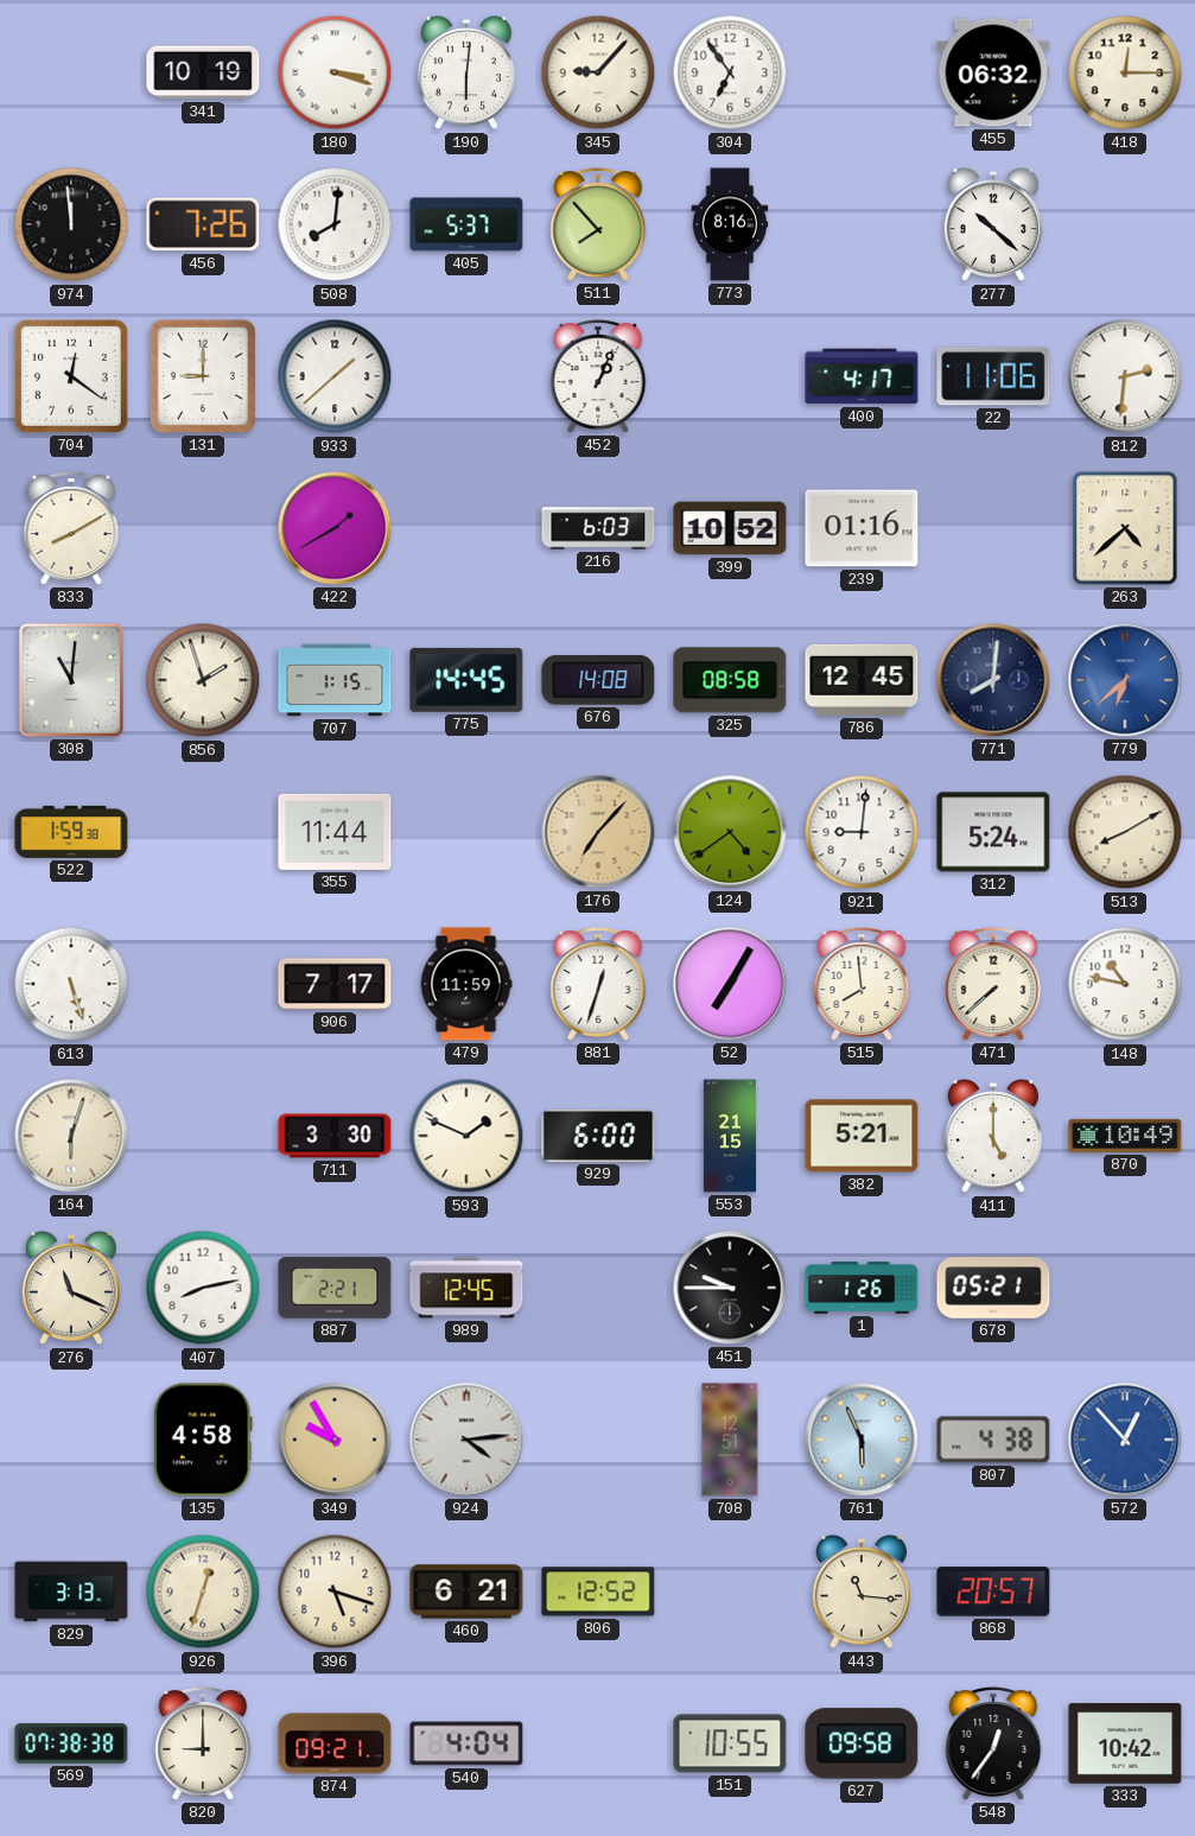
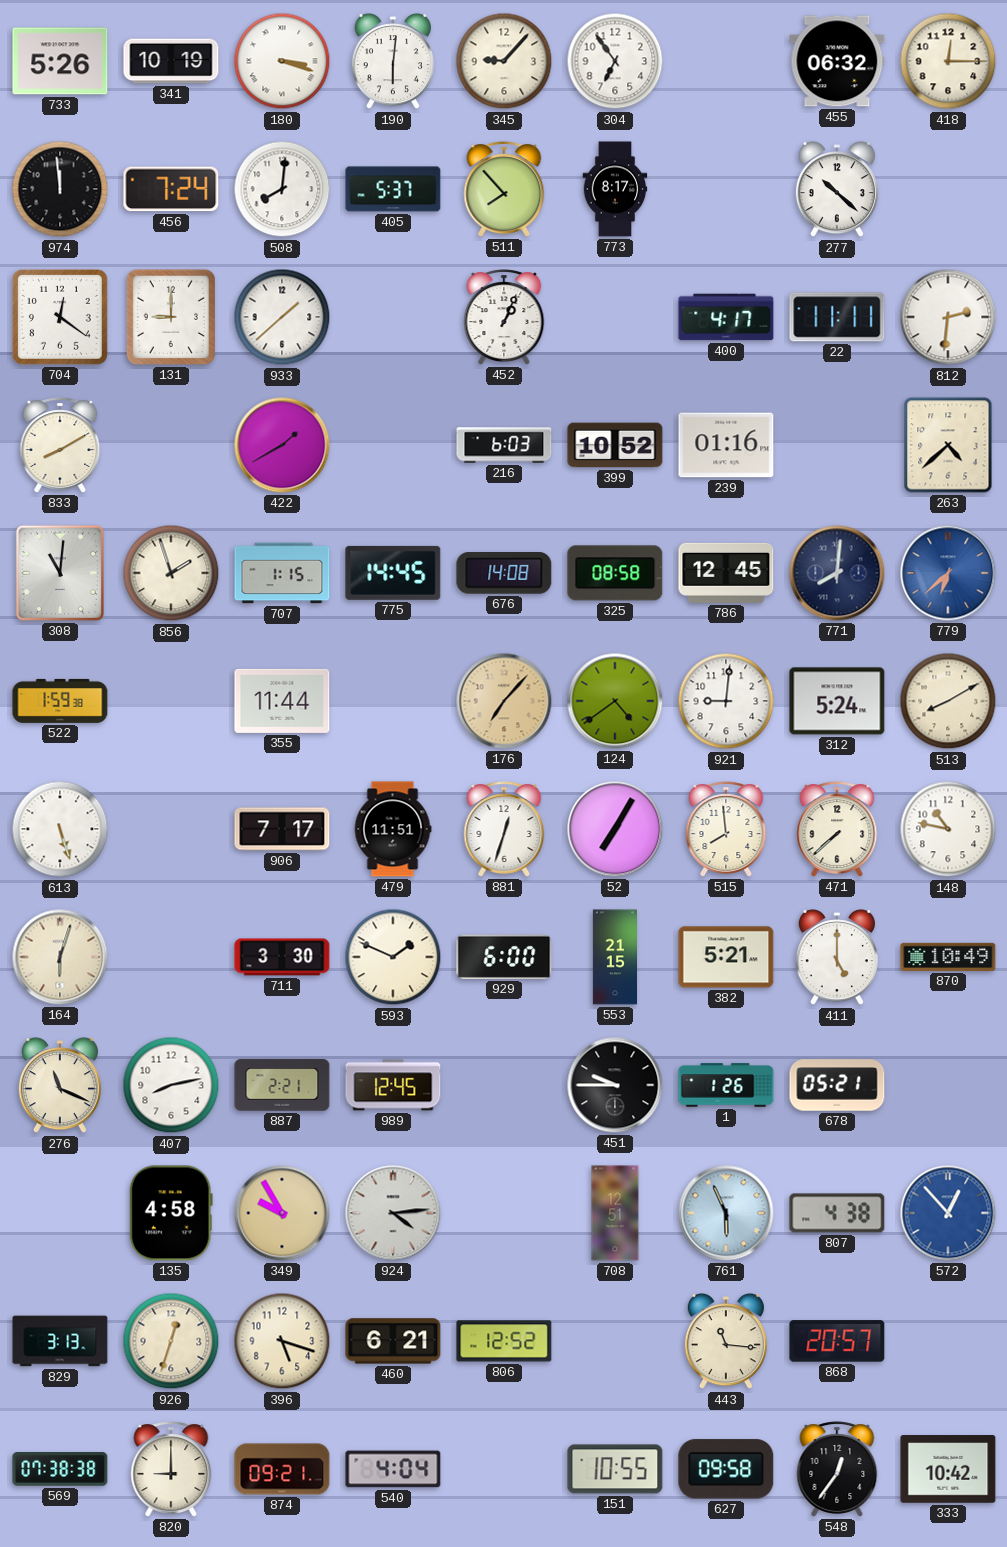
733: none -> 5:26 (60, 61)
456: 7:26 -> 7:24 (171, 189)
773: 8:16 -> 8:17 (615, 189)
22: 11:06 -> 11:11 (837, 317)
479: 11:59 -> 11:51 (393, 829)
